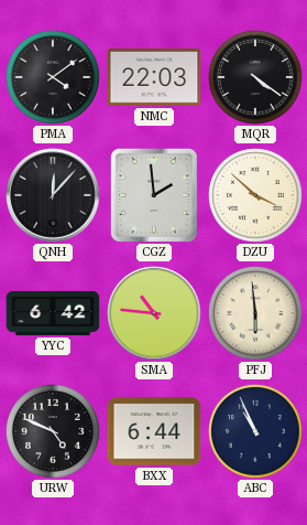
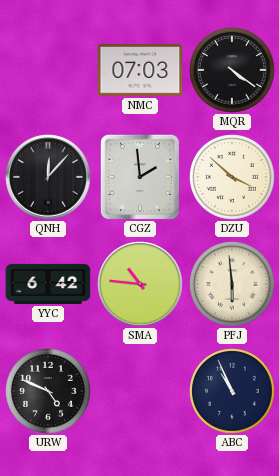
PMA: 4:09 -> none (54, 78)
NMC: 22:03 -> 07:03 (140, 71)
BXX: 6:44 -> none (154, 431)
